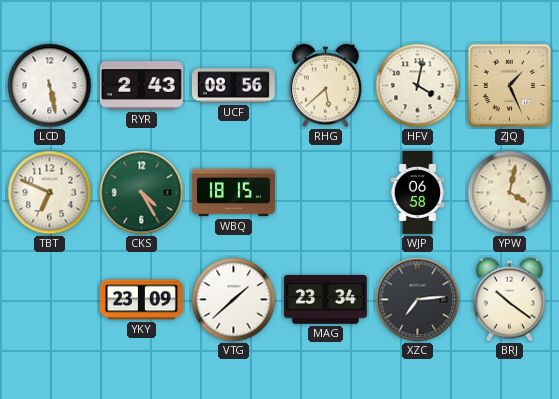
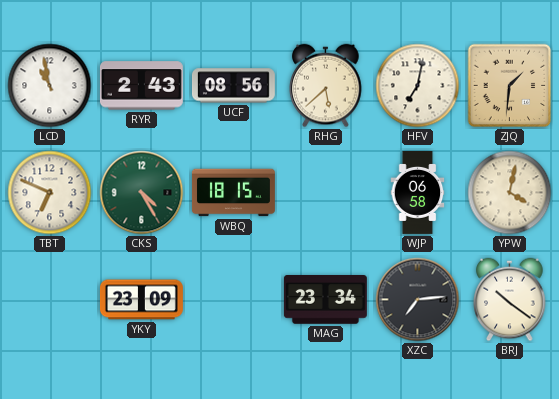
LCD: 5:28 -> 10:58 (50, 86)
HFV: 4:02 -> 7:02 (418, 86)
ZJQ: 1:26 -> 1:31 (510, 86)
VTG: 1:38 -> none (234, 300)
